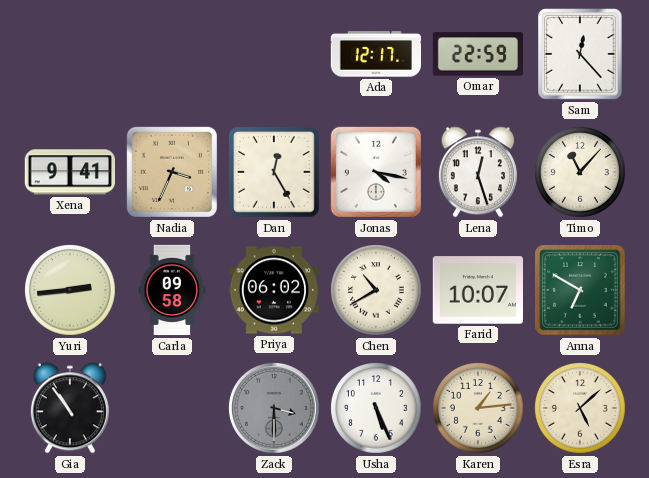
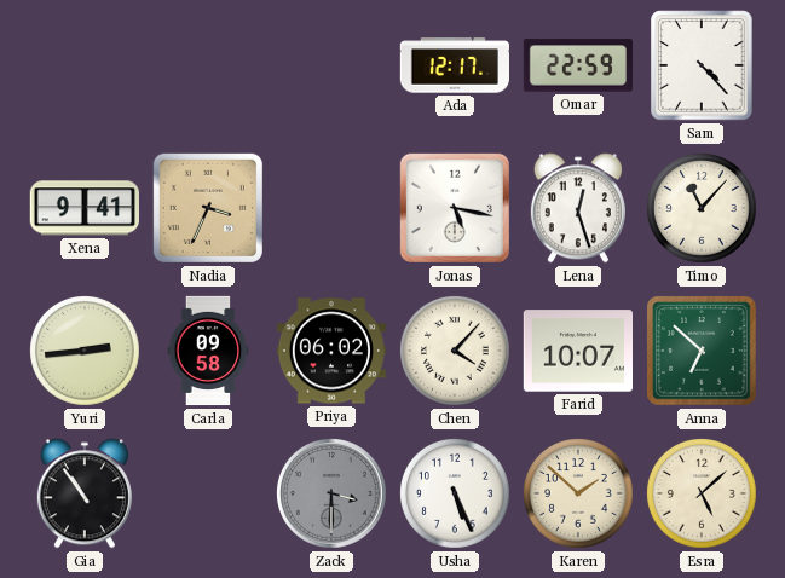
Sam: 12:23 -> 4:23 (702, 65)
Dan: 12:25 -> none (274, 172)
Jonas: 4:17 -> 5:17 (455, 208)
Chen: 10:40 -> 4:07 (456, 352)
Anna: 6:50 -> 6:52 (702, 351)
Karen: 1:14 -> 1:52 (579, 495)
